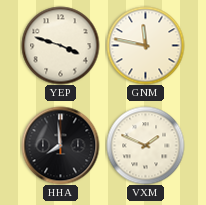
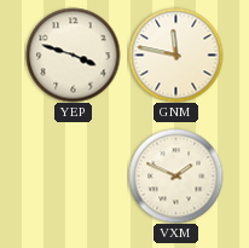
HHA: 7:59 -> none (60, 145)
